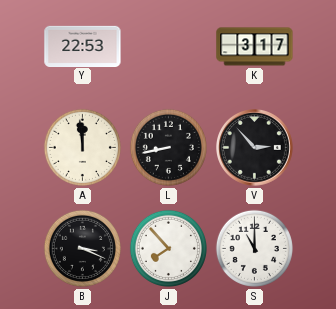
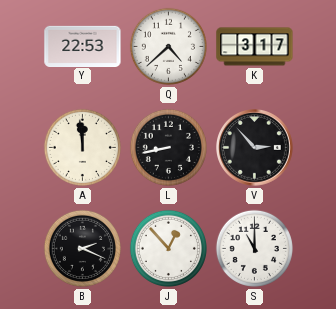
Q: none -> 4:38 (168, 46)
B: 3:19 -> 2:19 (82, 248)
J: 7:53 -> 12:53 (168, 248)
